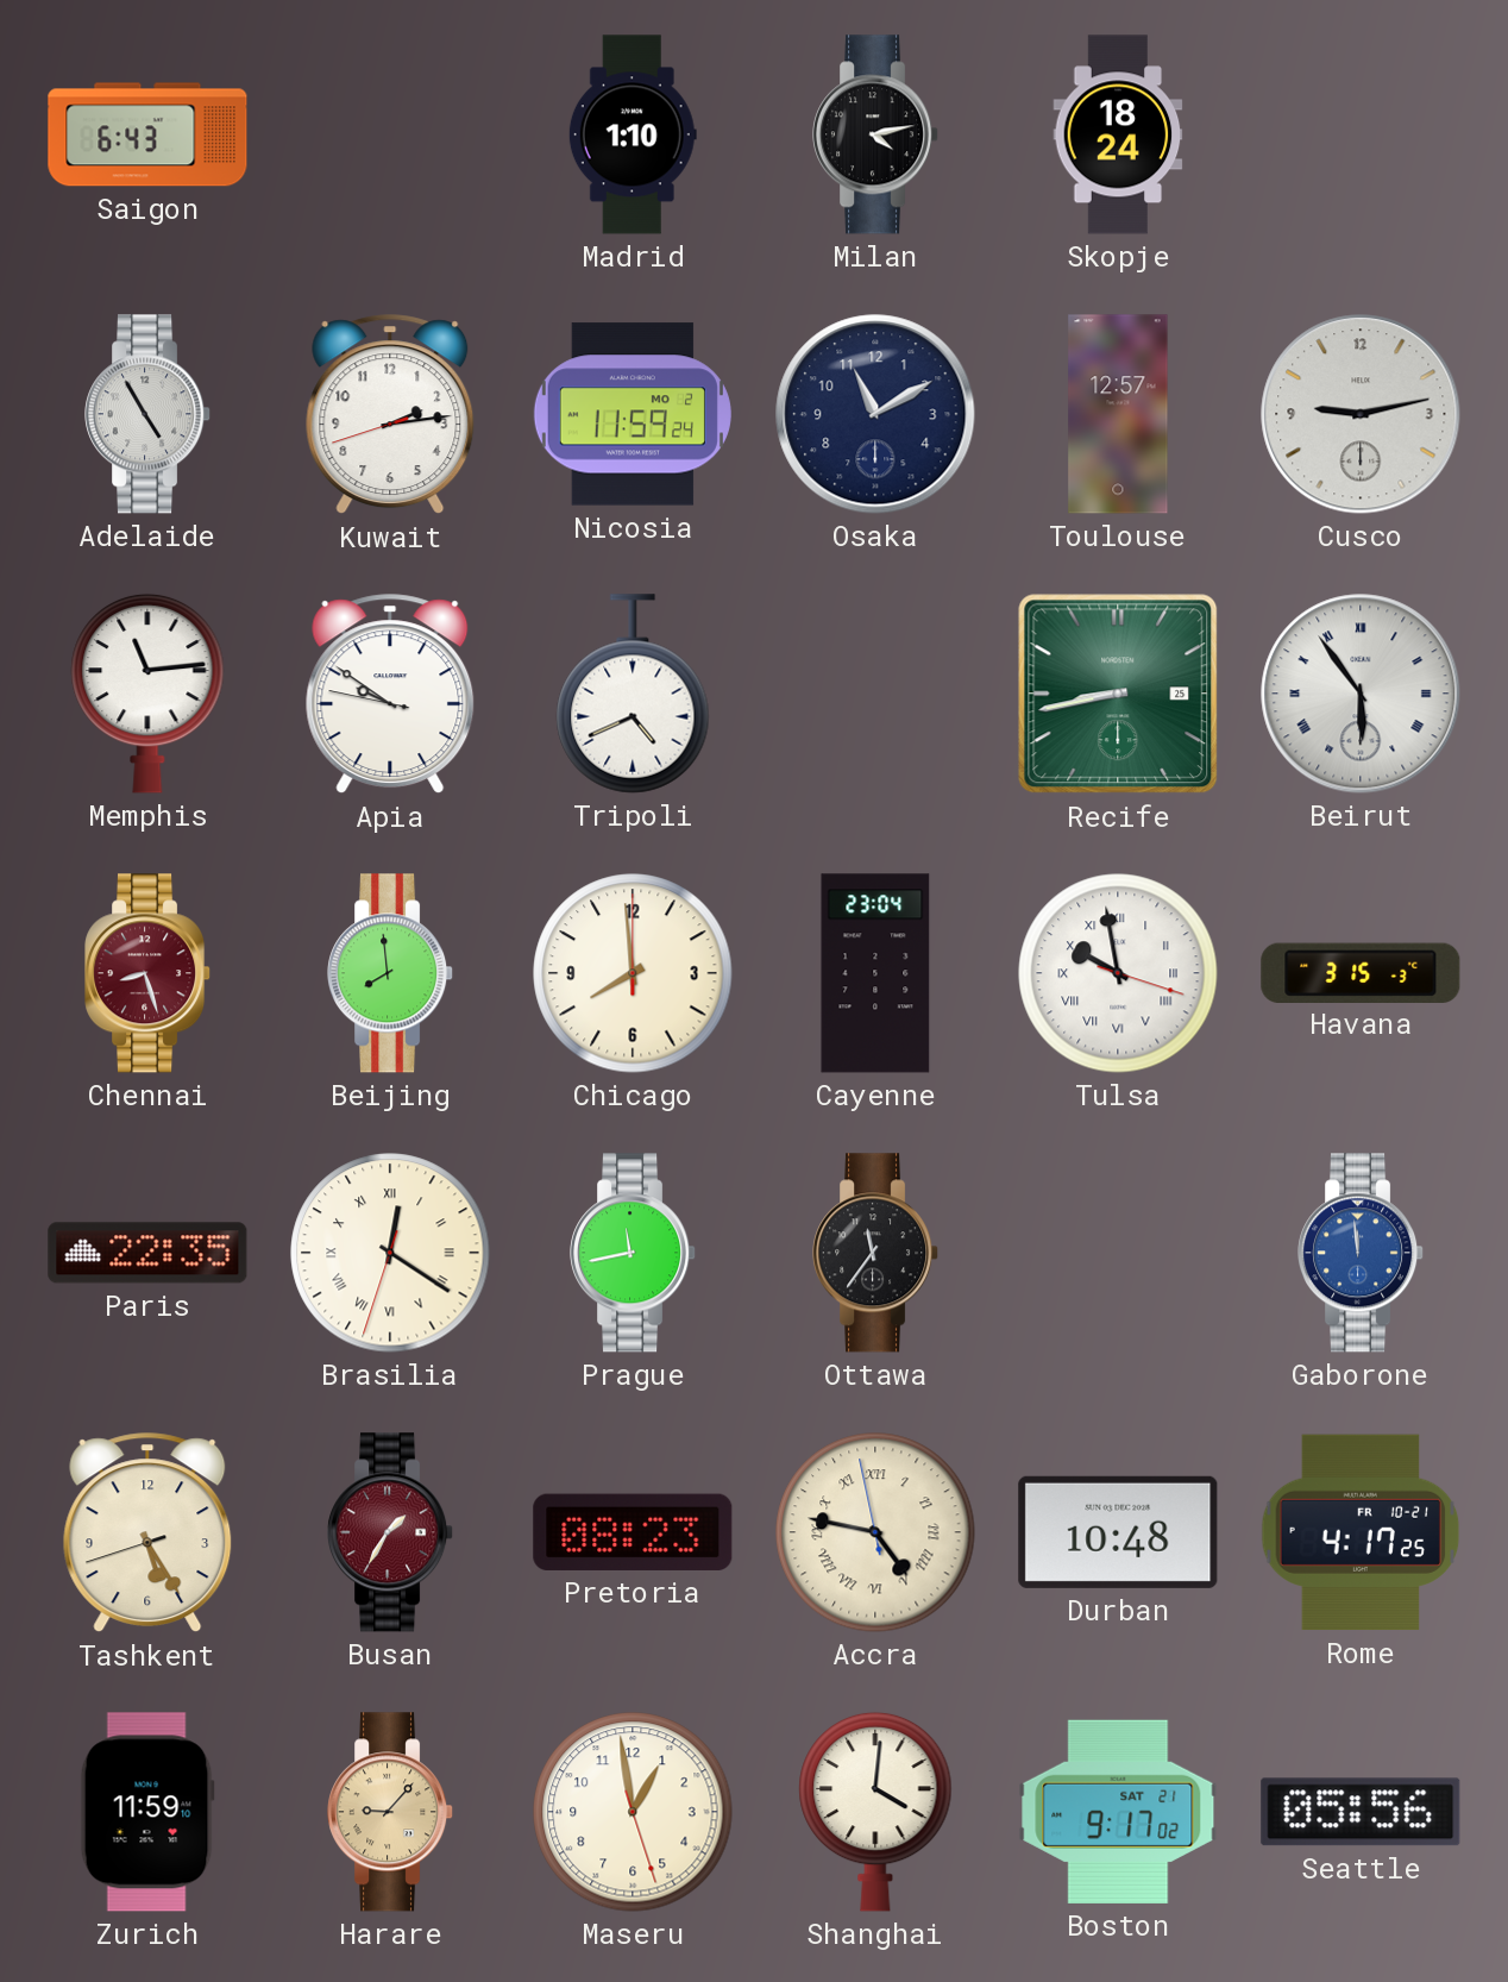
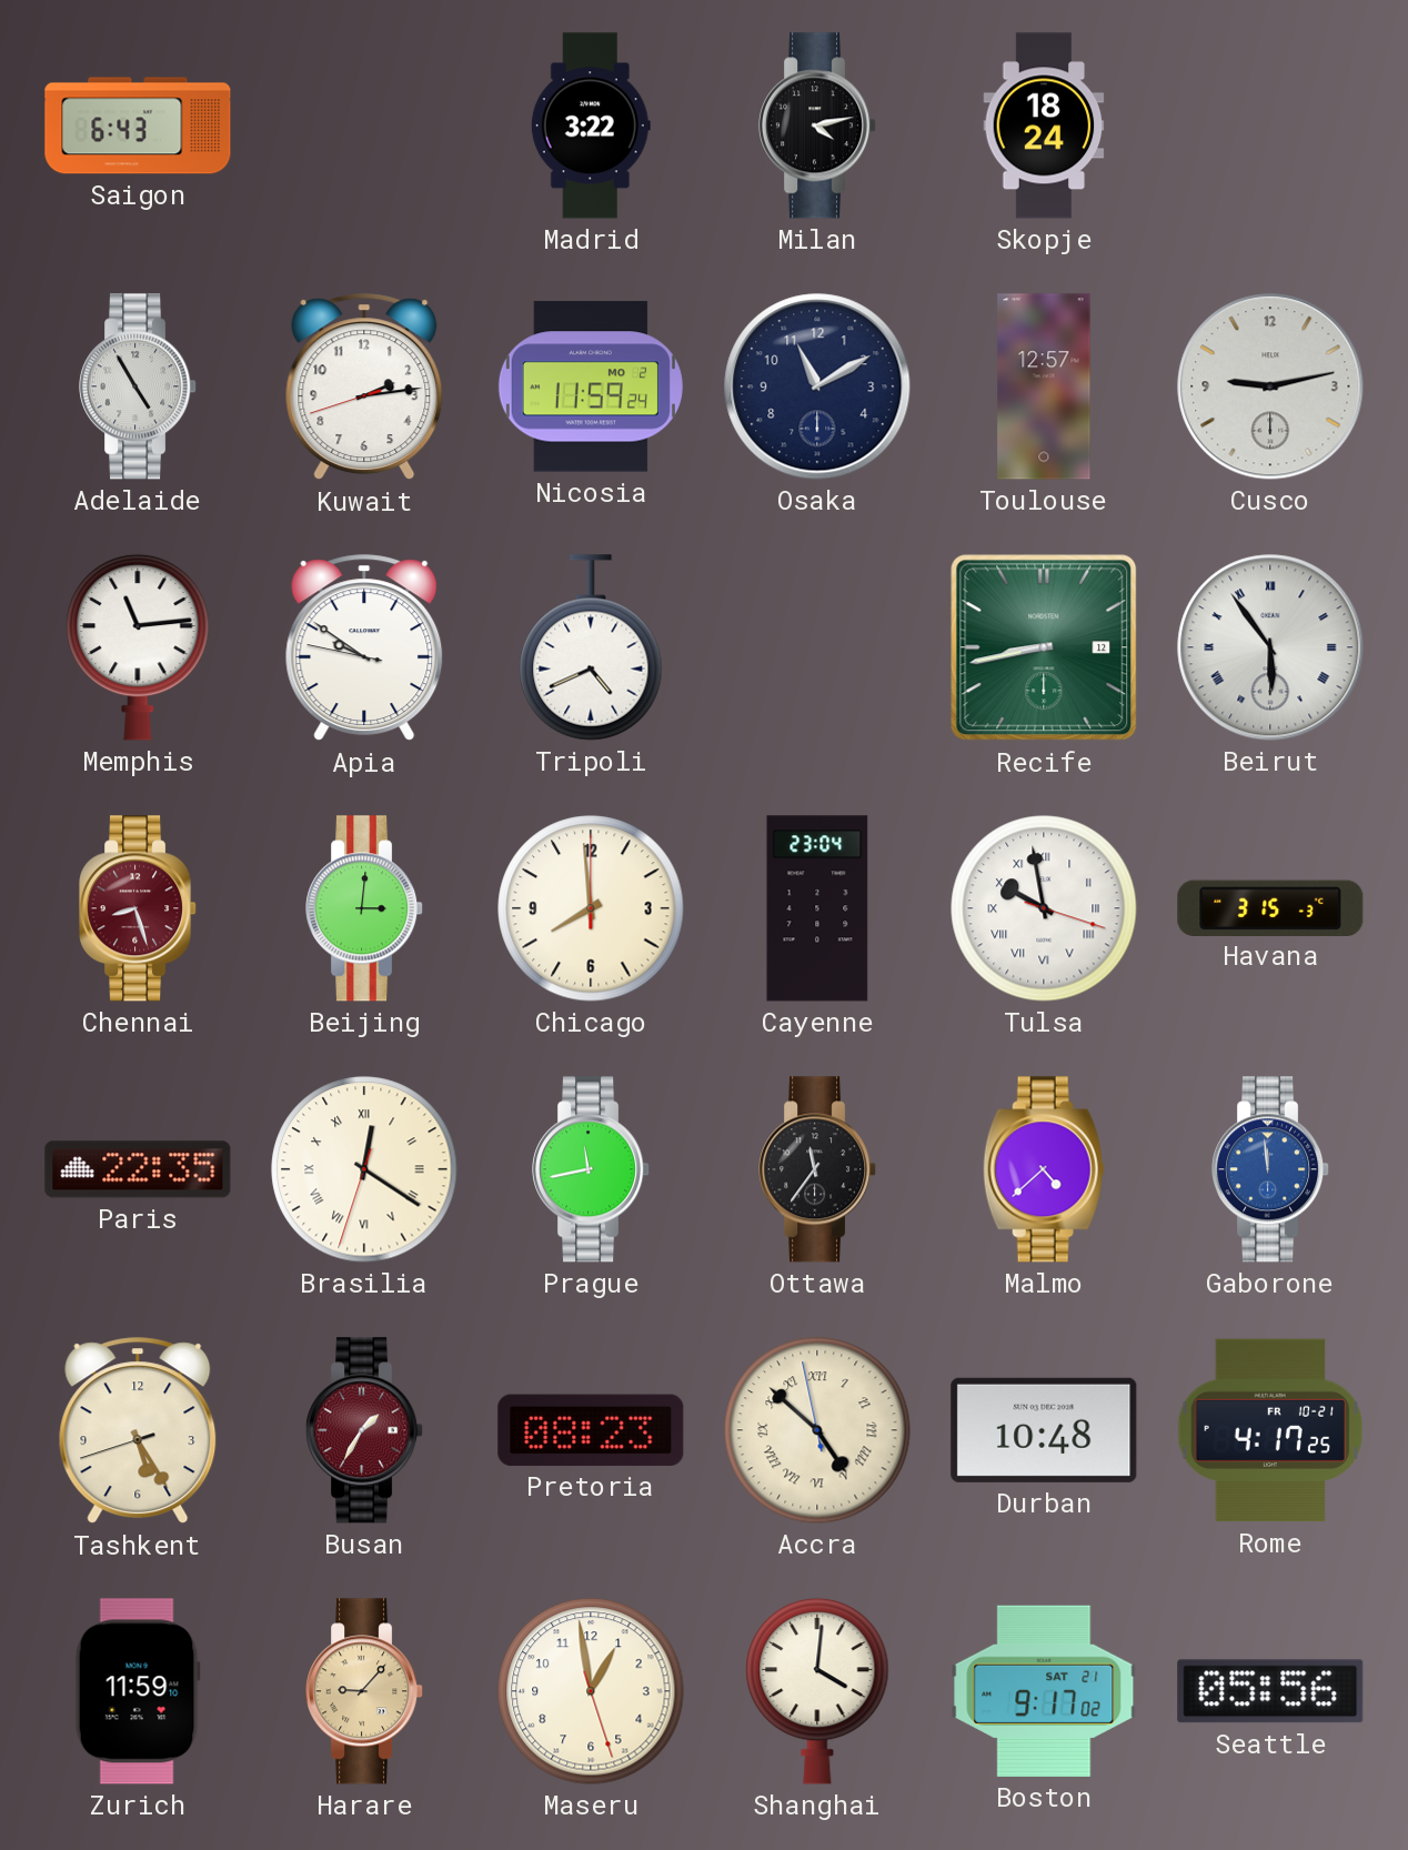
Madrid: 1:10 -> 3:22 (591, 125)
Recife date: 25 -> 12 (1044, 647)
Beijing: 7:59 -> 3:01 (365, 908)
Malmo: none -> 4:38 (1044, 1169)
Accra: 4:46 -> 4:51 (817, 1430)
